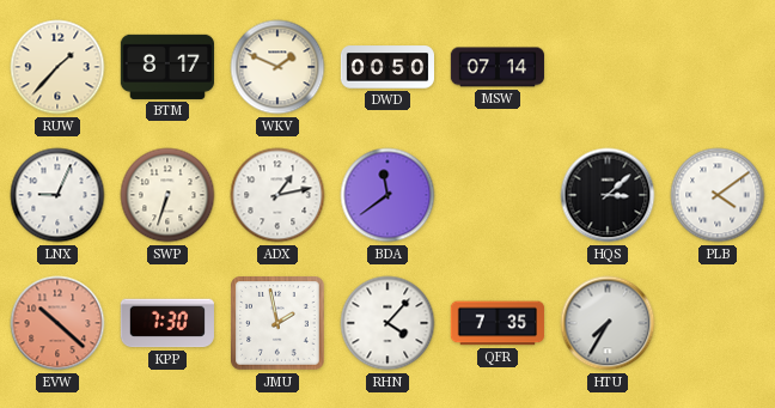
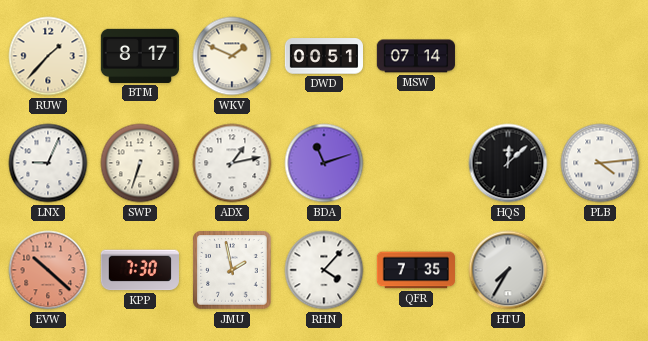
DWD: 00:50 -> 00:51 (323, 56)
BDA: 11:39 -> 11:12 (324, 163)
HQS: 3:08 -> 12:08 (508, 163)
PLB: 4:09 -> 4:14 (600, 163)
